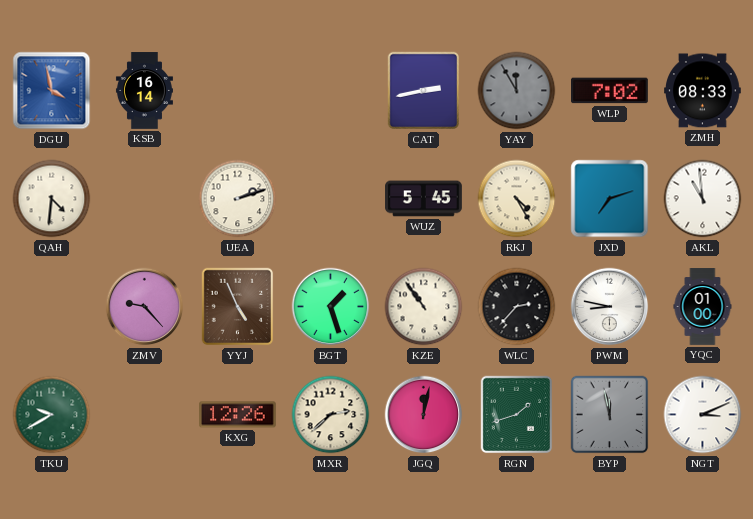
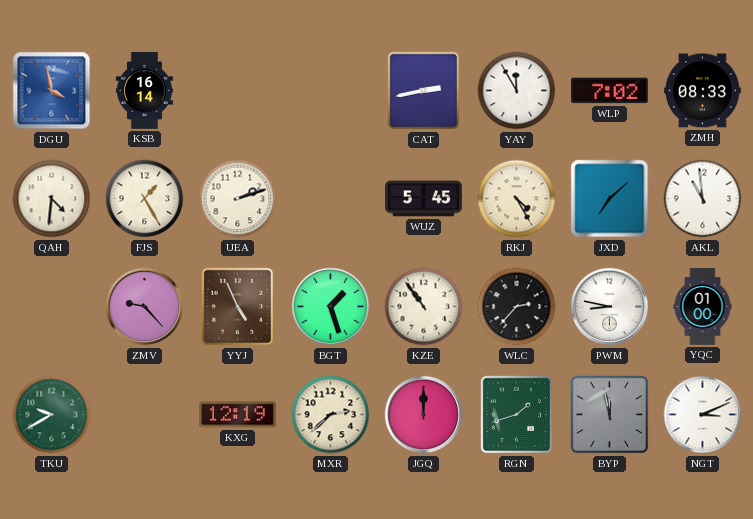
YAY dial: grey -> white (517, 91)
FJS: none -> 1:25 (145, 199)
JXD: 7:12 -> 7:08 (610, 199)
KXG: 12:26 -> 12:19 (238, 415)
JGQ: 12:02 -> 12:00 (424, 415)
